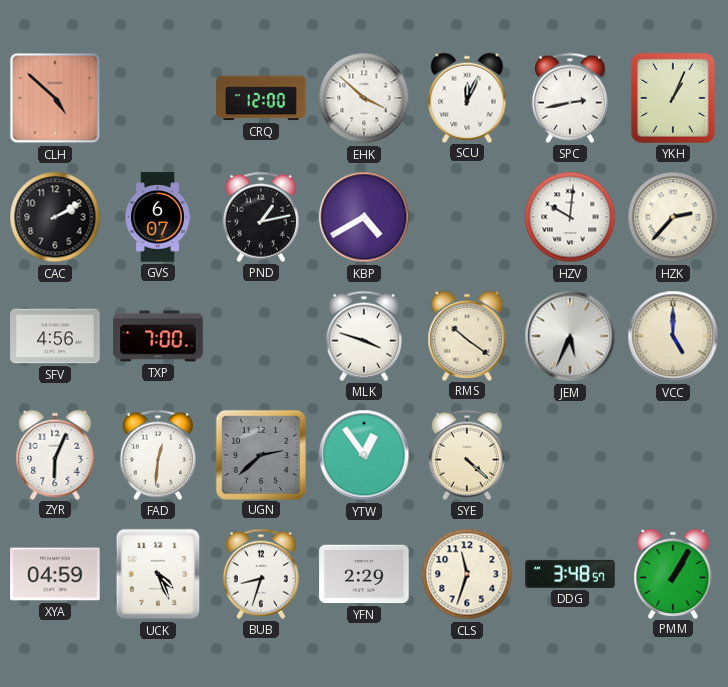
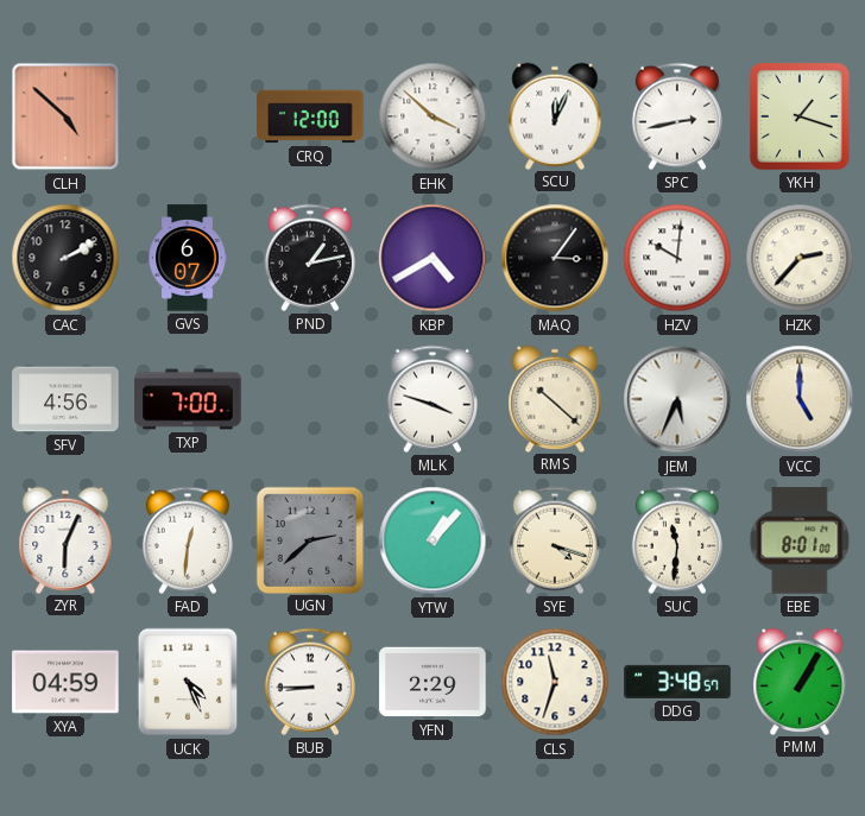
YKH: 1:04 -> 1:18 (800, 116)
MAQ: none -> 3:06 (555, 258)
RMS: 10:21 -> 10:22 (555, 398)
YTW: 12:54 -> 1:07 (432, 540)
SYE: 4:22 -> 4:18 (555, 540)
SUC: none -> 11:31 (677, 540)
EBE: none -> 8:01 (800, 540)
BUB: 8:33 -> 8:45 (310, 682)
